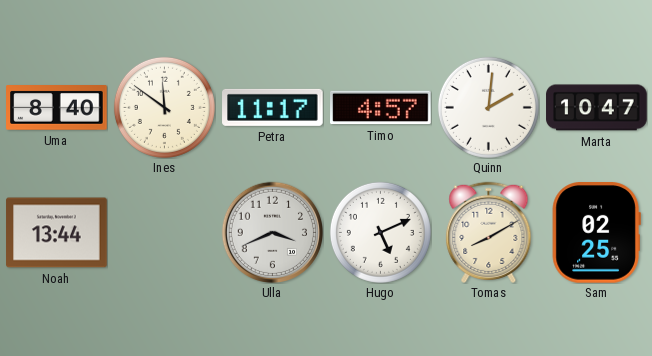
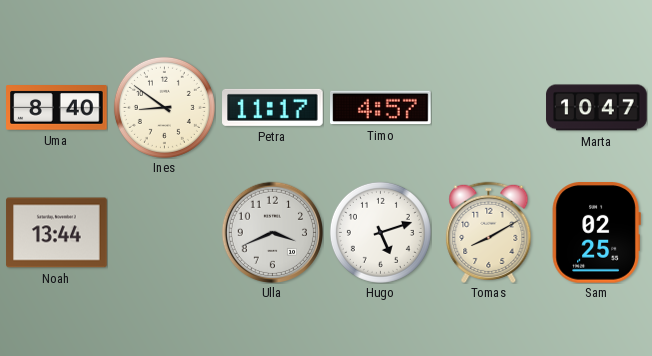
Ines: 11:51 -> 8:51 (164, 107)
Quinn: 2:01 -> none (488, 107)
Hugo: 5:11 -> 5:12 (380, 232)
